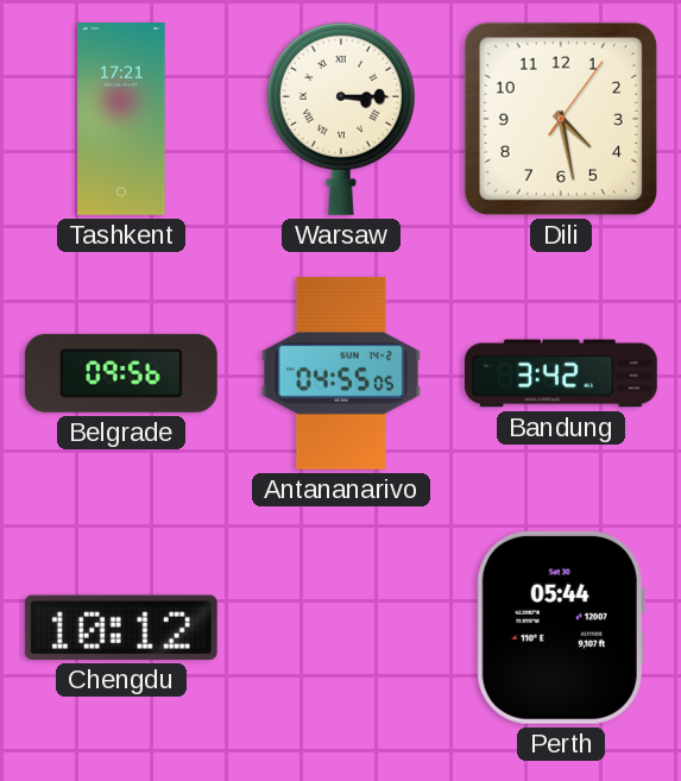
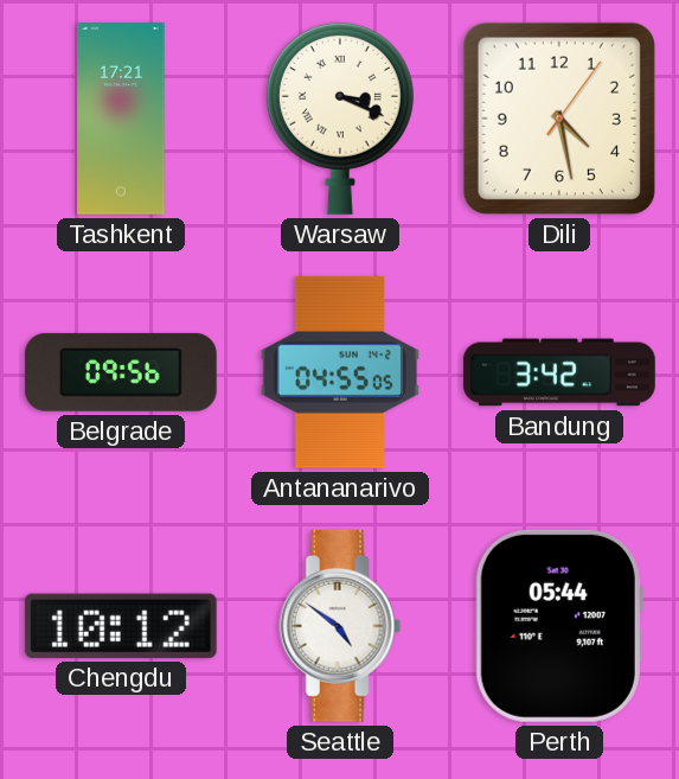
Warsaw: 3:15 -> 3:19 (340, 119)
Seattle: none -> 4:51 (340, 626)
